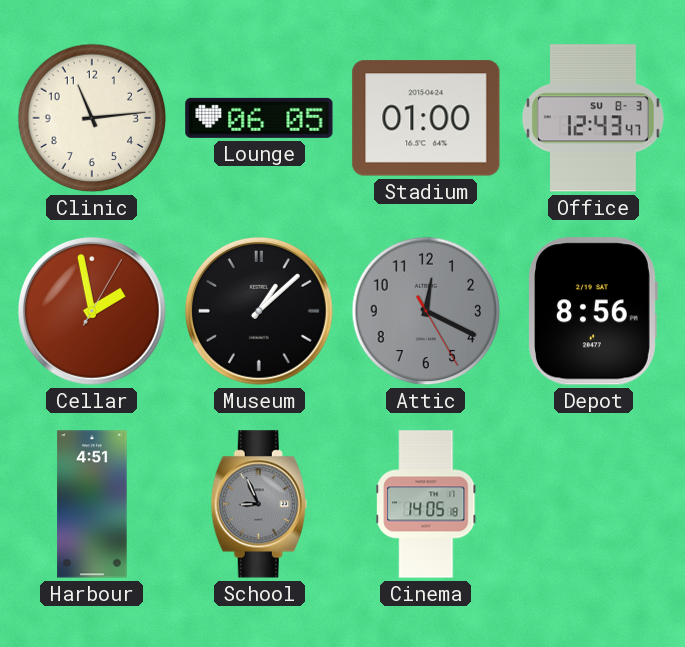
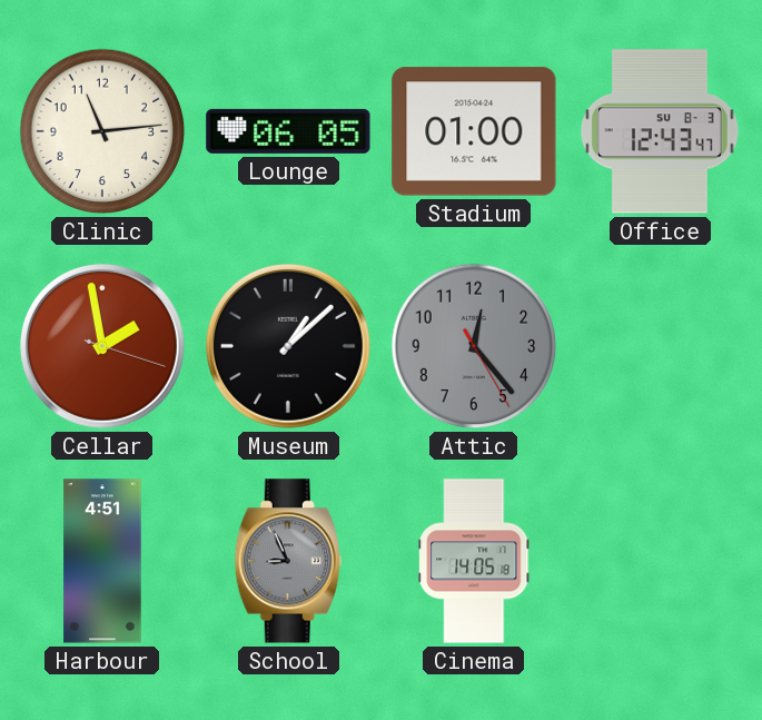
Cellar: 1:58:05 -> 1:58:18 (102, 346)
Attic: 12:19 -> 12:23 (474, 346)
Depot: 8:56 -> none (593, 311)
